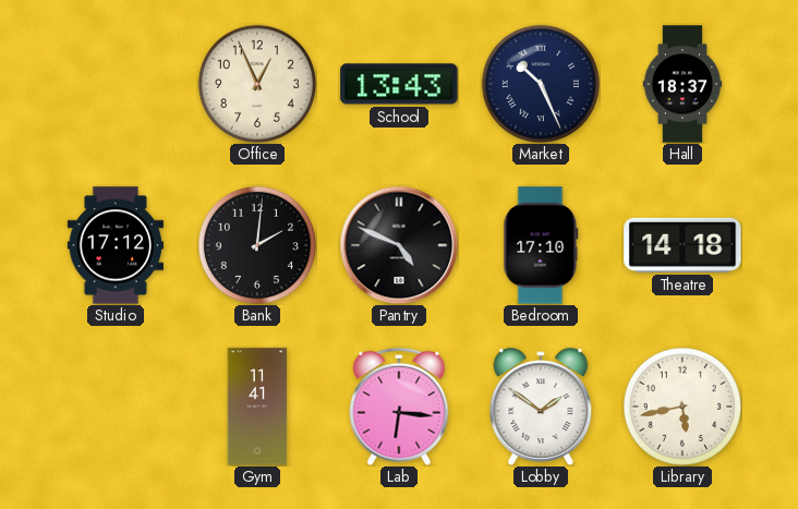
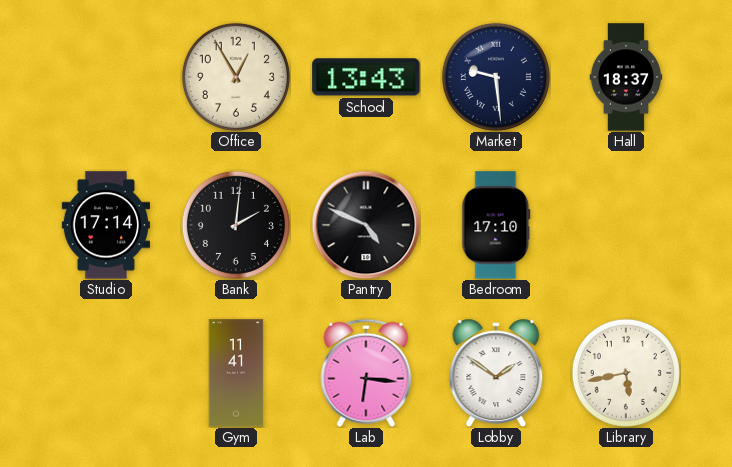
Office: 12:56 -> 12:55 (236, 77)
Market: 10:26 -> 9:29 (496, 77)
Studio: 17:12 -> 17:14 (105, 225)
Theatre: 14:18 -> none (682, 245)
